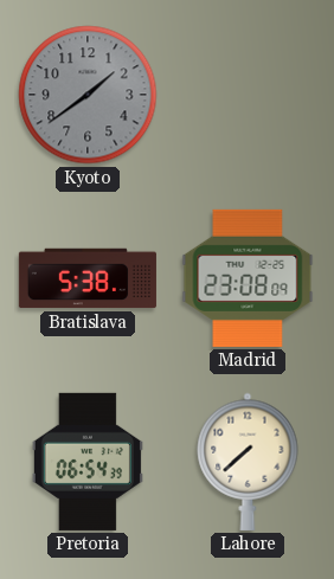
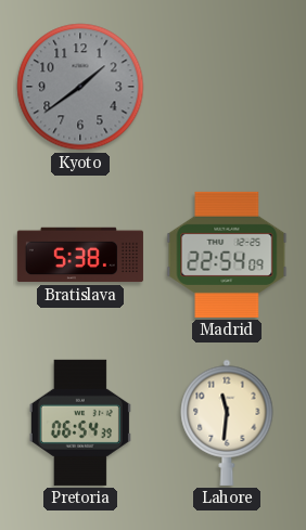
Madrid: 23:08 -> 22:54 (227, 255)
Lahore: 7:38 -> 11:31 (227, 423)
